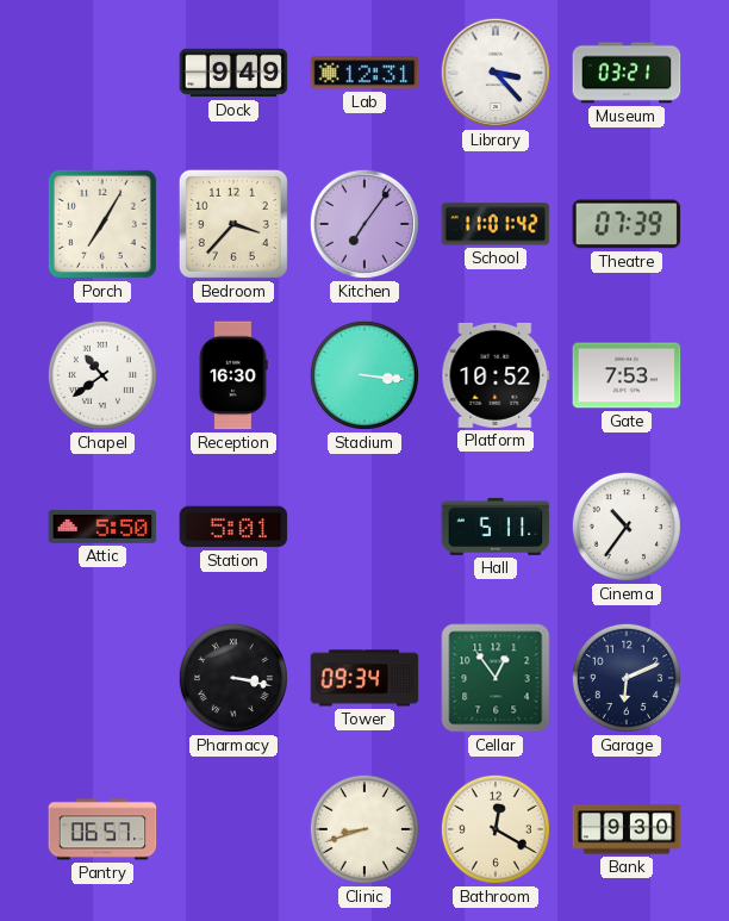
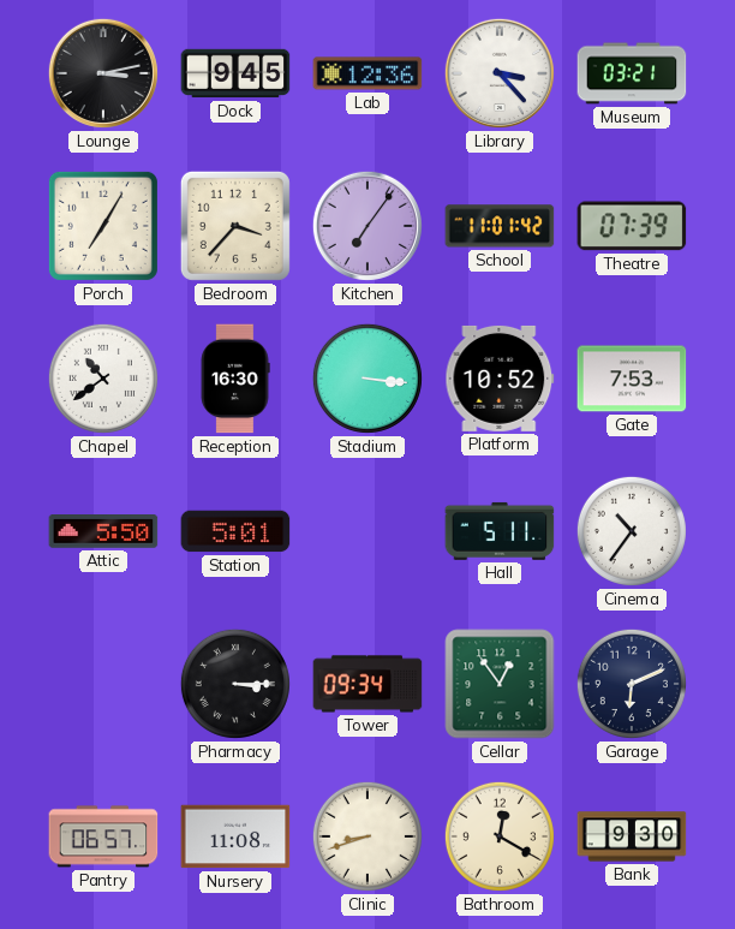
Lounge: none -> 3:13 (103, 73)
Dock: 9:49 -> 9:45 (235, 73)
Lab: 12:31 -> 12:36 (367, 73)
Pharmacy: 3:17 -> 3:15 (235, 684)
Nursery: none -> 11:08 (235, 836)
